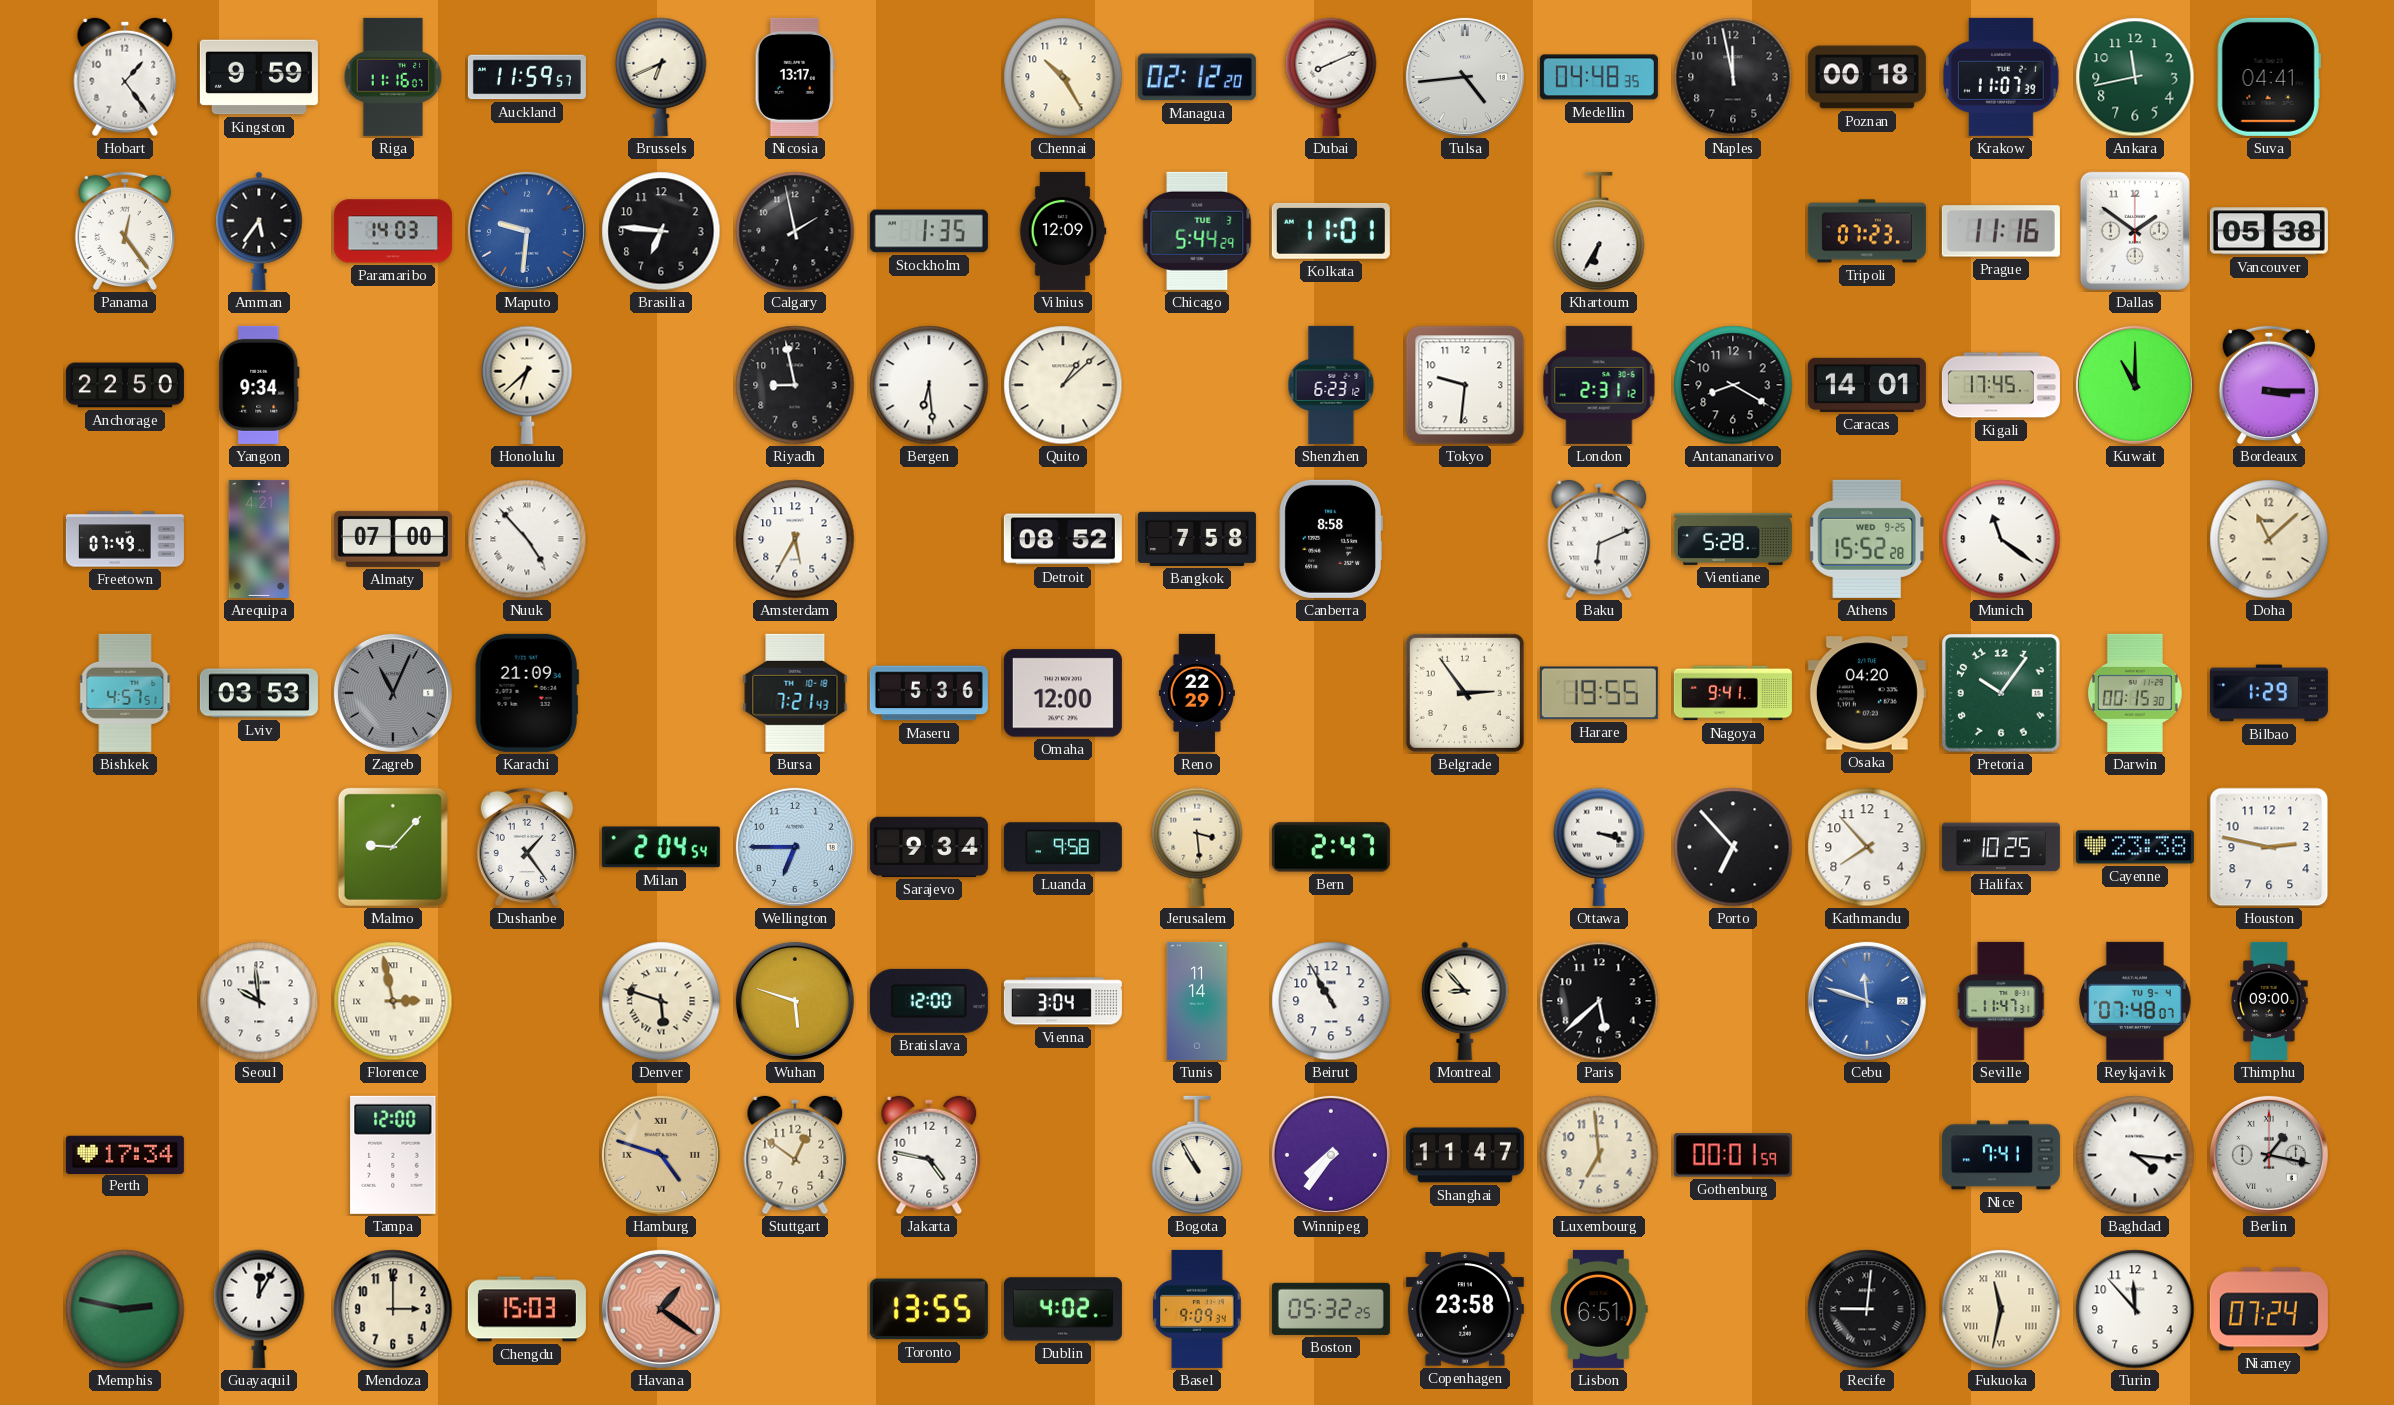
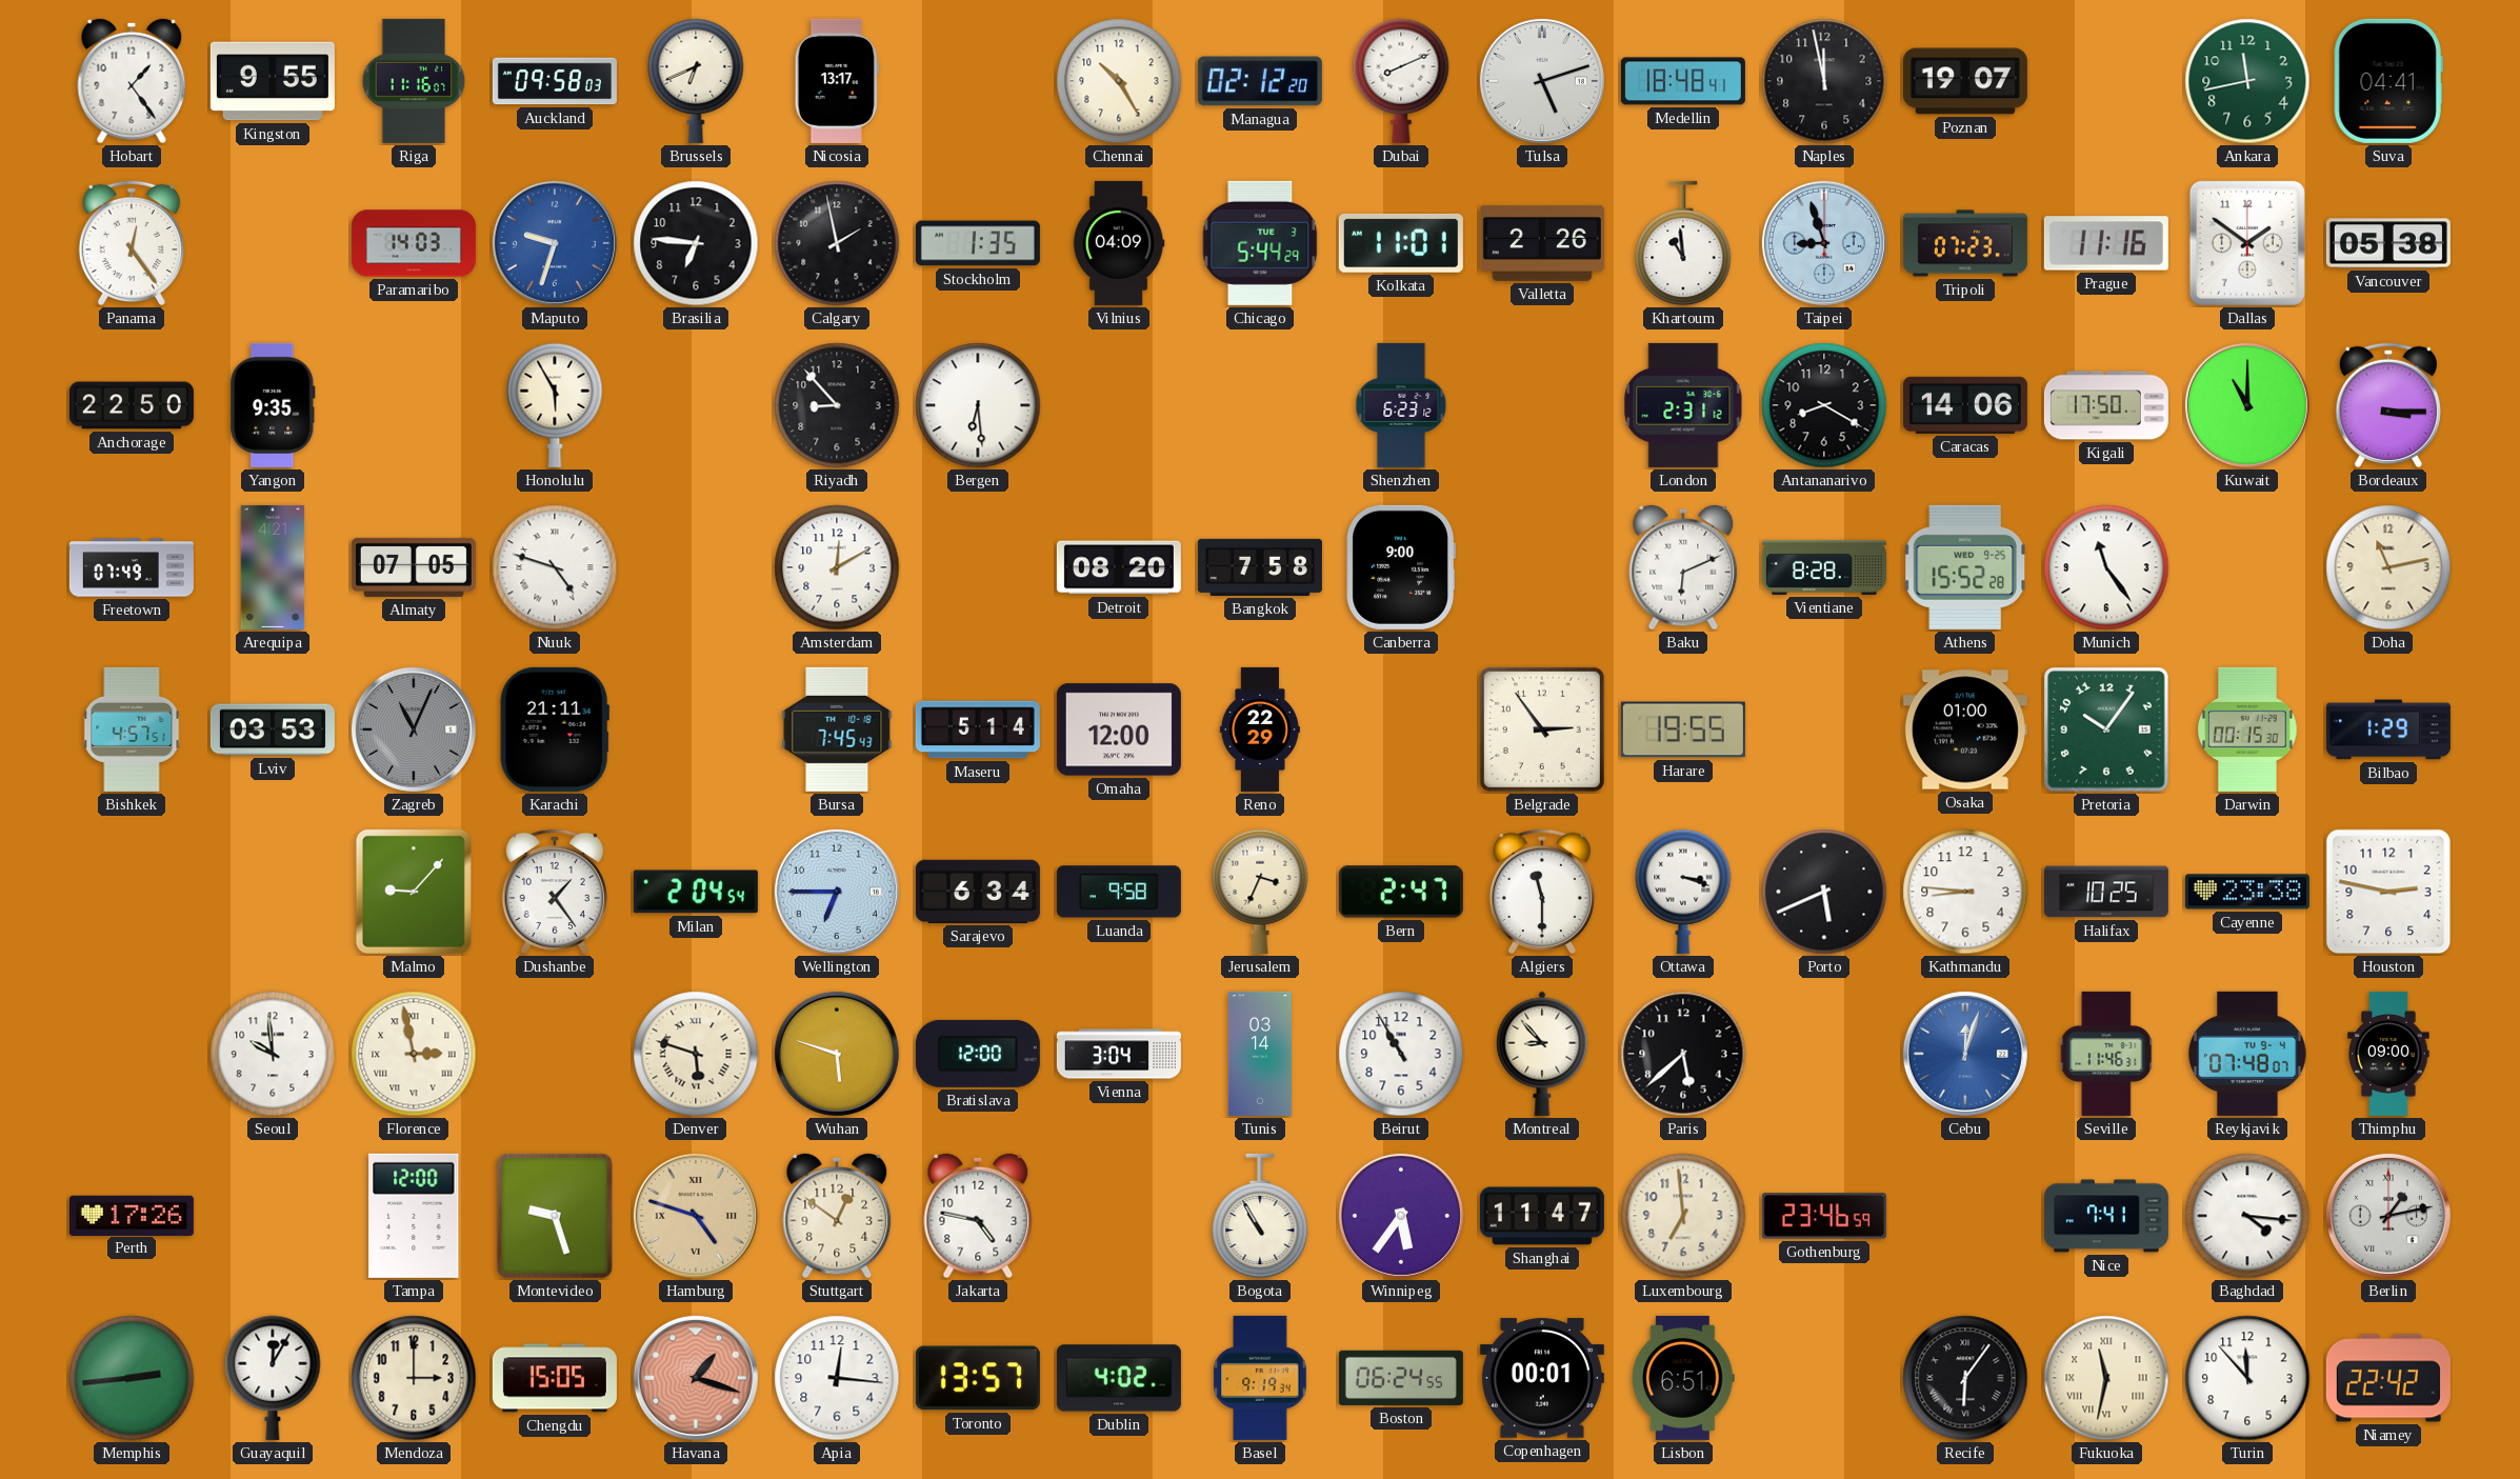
Kingston: 9:59 -> 9:55 (273, 81)
Auckland: 11:59 -> 09:58 (555, 81)
Tulsa: 4:44 -> 5:12 (1542, 81)
Medellin: 04:48 -> 18:48 (1683, 81)
Poznan: 00:18 -> 19:07 (1965, 81)
Krakow: 11:07 -> none (2001, 77)
Amman: 5:36 -> none (259, 231)
Maputo: 9:31 -> 9:33 (555, 243)
Vilnius: 12:09 -> 04:09 (1119, 243)
Valletta: none -> 2:26 (1542, 243)
Khartoum: 6:35 -> 10:59 (1683, 243)
Taipei: none -> 8:57 (1824, 243)
Yangon: 9:34 -> 9:35 (273, 405)
Honolulu: 6:38 -> 5:55 (555, 405)
Riyadh: 8:58 -> 8:53 (837, 405)
Quito: 1:08 -> none (1063, 385)
Tokyo: 9:31 -> none (1465, 385)
Caracas: 14:01 -> 14:06 (1965, 405)
Kigali: 17:45 -> 17:50 (2106, 405)
Almaty: 07:00 -> 07:05 (414, 567)
Nuuk: 4:53 -> 4:48 (555, 567)
Amsterdam: 5:35 -> 12:10 (837, 567)
Detroit: 08:52 -> 08:20 (1119, 567)
Canberra: 8:58 -> 9:00 (1401, 567)
Vientiane: 5:28 -> 8:28 (1824, 567)
Munich: 11:21 -> 11:24 (2106, 567)
Doha: 11:08 -> 11:13 (2388, 567)
Karachi: 21:09 -> 21:11 (555, 729)
Bursa: 7:21 -> 7:45 (837, 729)
Maseru: 5:36 -> 5:14 (978, 729)
Nagoya: 9:41 -> none (1733, 693)
Osaka: 04:20 -> 01:00 (1965, 729)
Sarajevo: 9:34 -> 6:34 (978, 892)
Jerusalem: 3:29 -> 3:34 (1260, 892)
Algiers: none -> 11:30 (1542, 892)
Porto: 6:53 -> 5:41 (1824, 892)
Kathmandu: 7:53 -> 8:46 (1965, 892)
Tunis: 11:14 -> 03:14 (1260, 1054)
Cebu: 11:48 -> 12:03 (1965, 1054)
Seville: 11:47 -> 11:46 (2107, 1054)
Perth: 17:34 -> 17:26 (132, 1215)
Montevideo: none -> 9:27 (555, 1216)
Winnipeg: 7:36 -> 5:36 (1401, 1216)
Gothenburg: 00:01 -> 23:46 (1824, 1216)
Berlin: 1:17 -> 1:13 (2388, 1216)
Memphis: 2:47 -> 2:44 (132, 1378)
Chengdu: 15:03 -> 15:05 (555, 1378)
Havana: 1:21 -> 1:18 (696, 1378)
Apia: none -> 12:16 (837, 1378)
Toronto: 13:55 -> 13:57 (978, 1378)
Basel: 9:09 -> 9:19 (1260, 1378)
Boston: 05:32 -> 06:24 (1401, 1378)
Copenhagen: 23:58 -> 00:01 (1542, 1378)
Recife: 9:01 -> 6:06 (1965, 1378)
Niamey: 07:24 -> 22:42 (2388, 1378)
